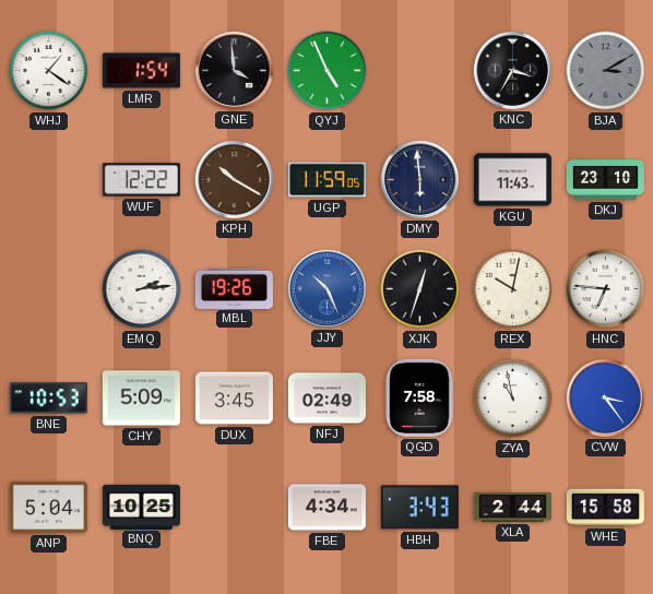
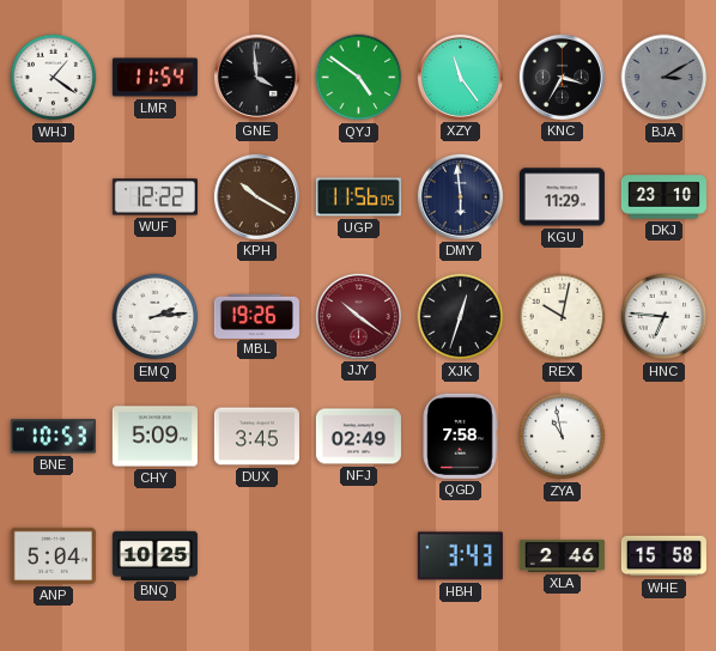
LMR: 1:54 -> 11:54 (154, 78)
QYJ: 4:56 -> 4:51 (359, 78)
XZY: none -> 11:24 (460, 77)
UGP: 11:59 -> 11:56 (358, 197)
KGU: 11:43 -> 11:29 (562, 197)
JJY: 10:26 -> 10:21 (358, 316)
JJY dial: blue -> burgundy (358, 316)
CVW: 3:24 -> none (605, 397)
FBE: 4:34 -> none (326, 508)
XLA: 2:44 -> 2:46 (562, 555)
